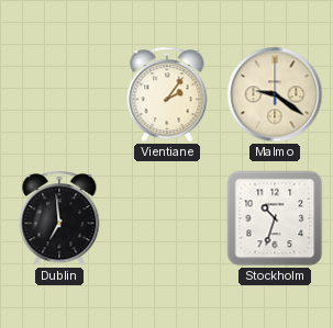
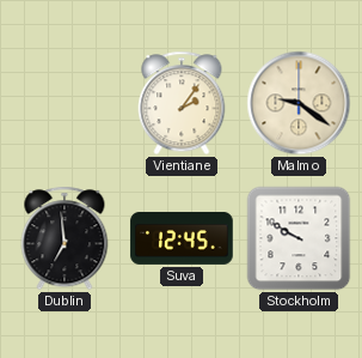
Suva: none -> 12:45 (182, 238)
Stockholm: 10:33 -> 9:50 (299, 238)
